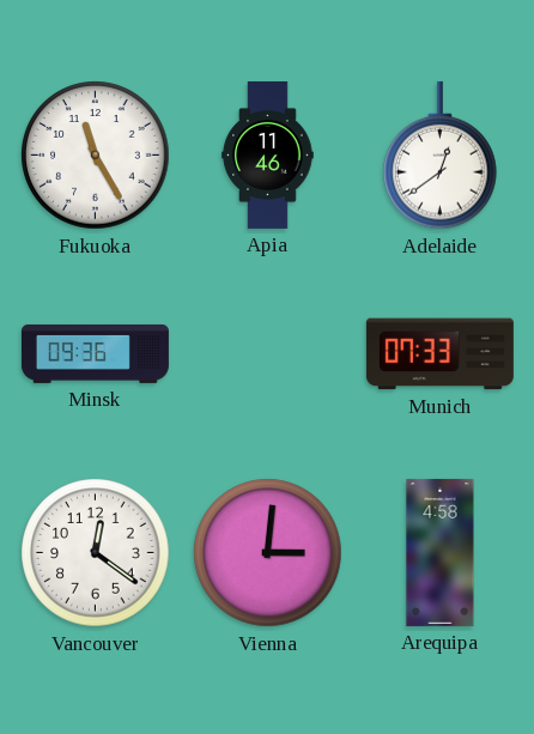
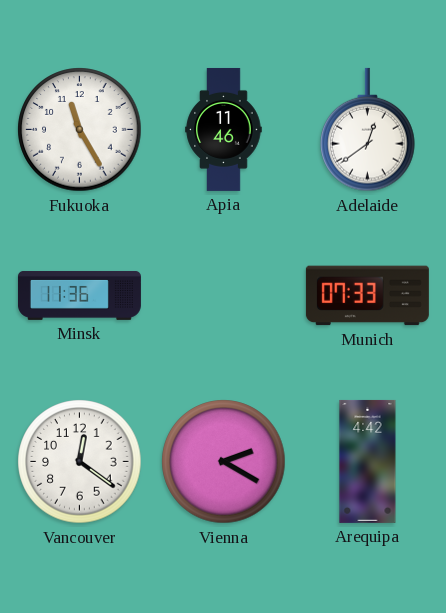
Minsk: 09:36 -> 11:36 (79, 295)
Vienna: 3:01 -> 2:20 (224, 462)
Arequipa: 4:58 -> 4:42 (368, 461)
